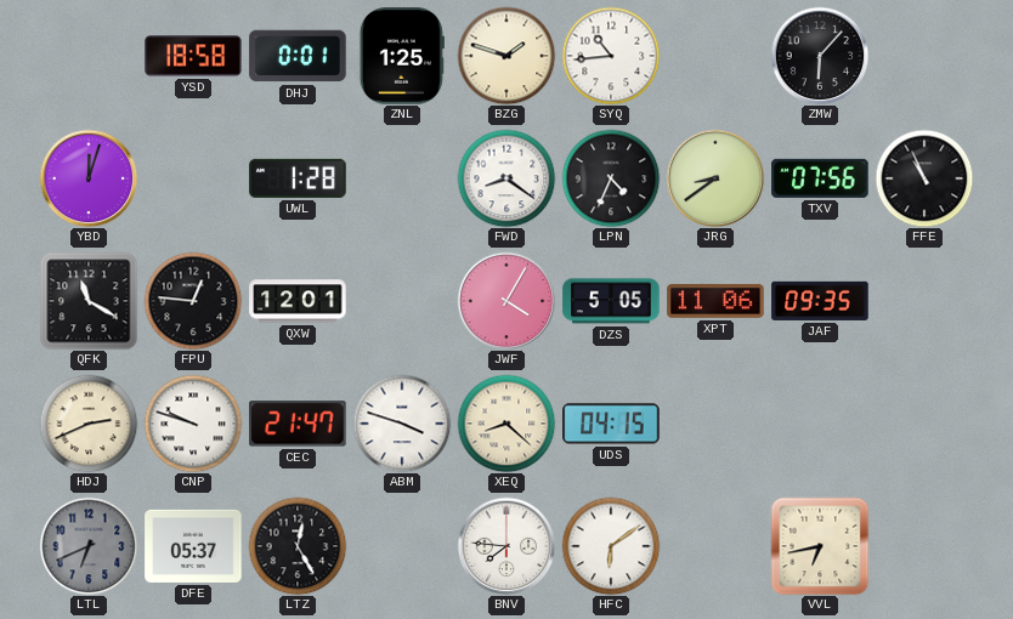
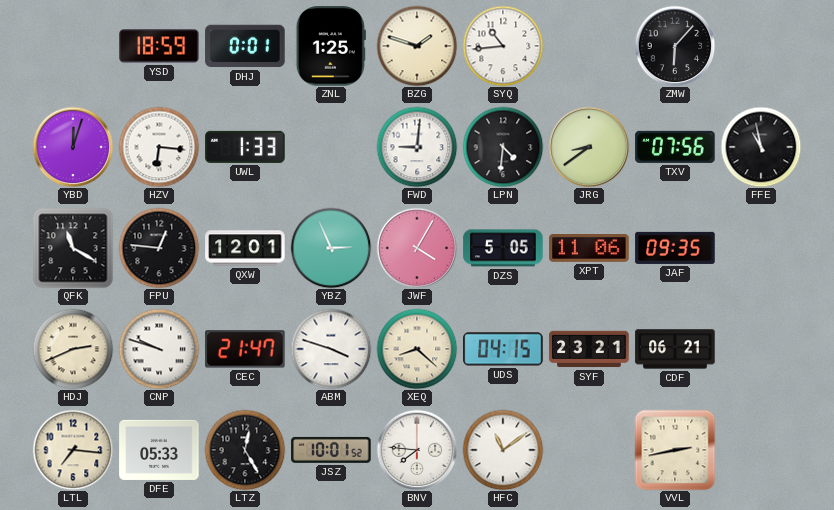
YSD: 18:58 -> 18:59 (159, 46)
HZV: none -> 6:16 (159, 147)
UWL: 1:28 -> 1:33 (245, 147)
FWD: 8:21 -> 9:01 (417, 147)
LPN: 4:34 -> 4:31 (503, 147)
FFE: 10:56 -> 10:58 (761, 147)
YBZ: none -> 2:56 (331, 248)
SYF: none -> 23:21 (589, 349)
CDF: none -> 06:21 (675, 349)
LTL: 6:41 -> 7:16 (73, 450)
LTL dial: grey -> cream (73, 450)
DFE: 05:37 -> 05:33 (159, 450)
JSZ: none -> 10:01 (331, 450)
HFC: 6:09 -> 11:09 (503, 450)
VVL: 6:43 -> 2:43 (675, 450)
